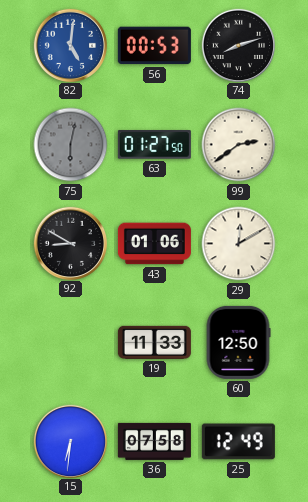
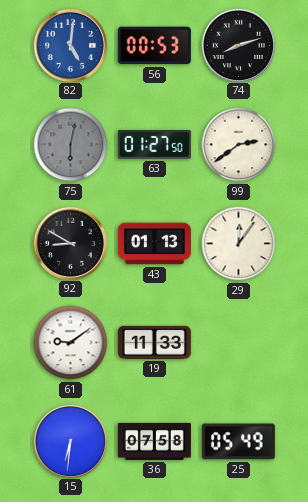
43: 01:06 -> 01:13 (154, 244)
29: 12:10 -> 12:06 (239, 244)
61: none -> 9:09 (71, 343)
60: 12:50 -> none (238, 342)
25: 12:49 -> 05:49 (238, 442)
